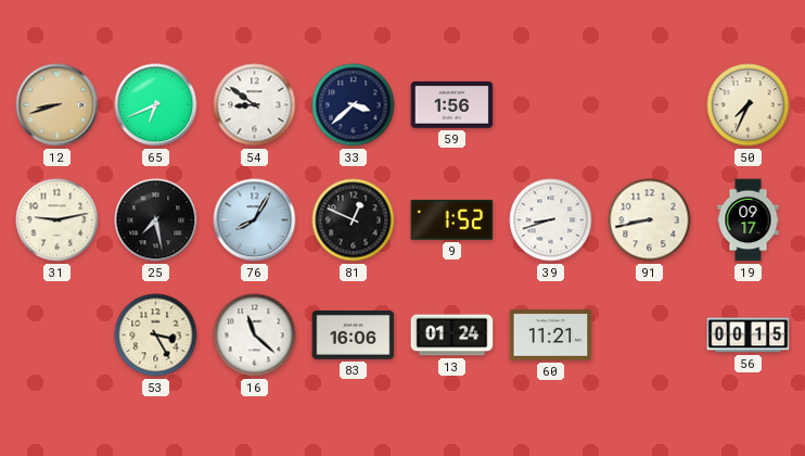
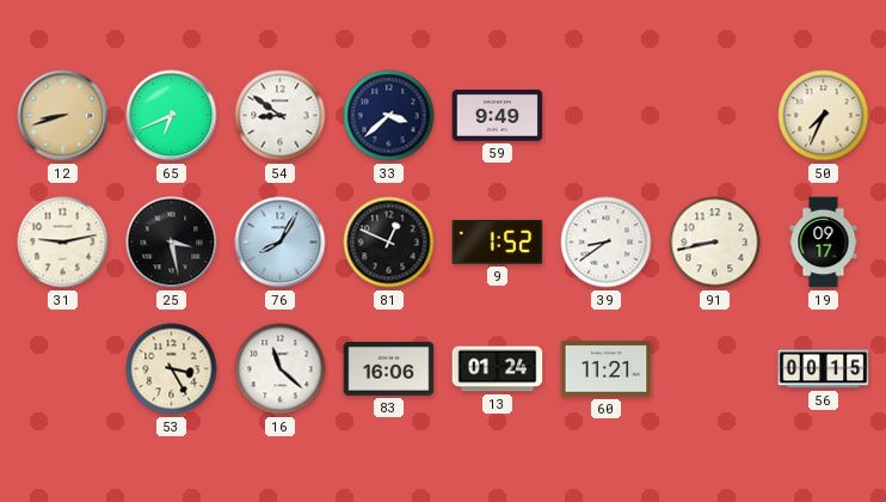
59: 1:56 -> 9:49 (498, 115)
25: 7:28 -> 3:28 (172, 243)
39: 8:42 -> 8:39 (607, 243)
